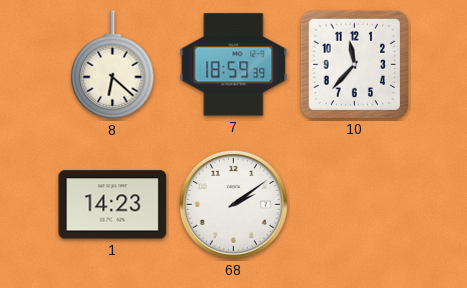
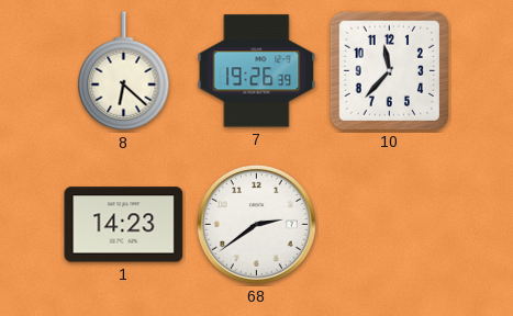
7: 18:59 -> 19:26 (257, 71)
68: 2:09 -> 2:39 (256, 224)
